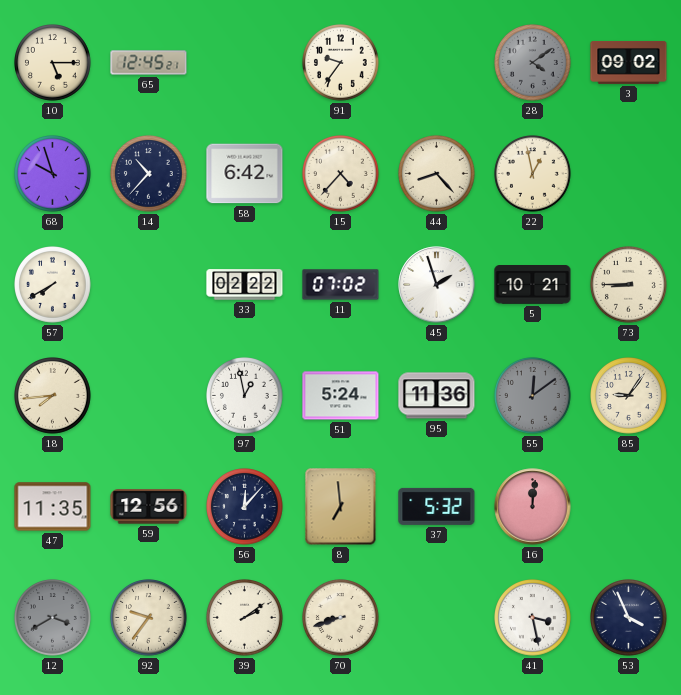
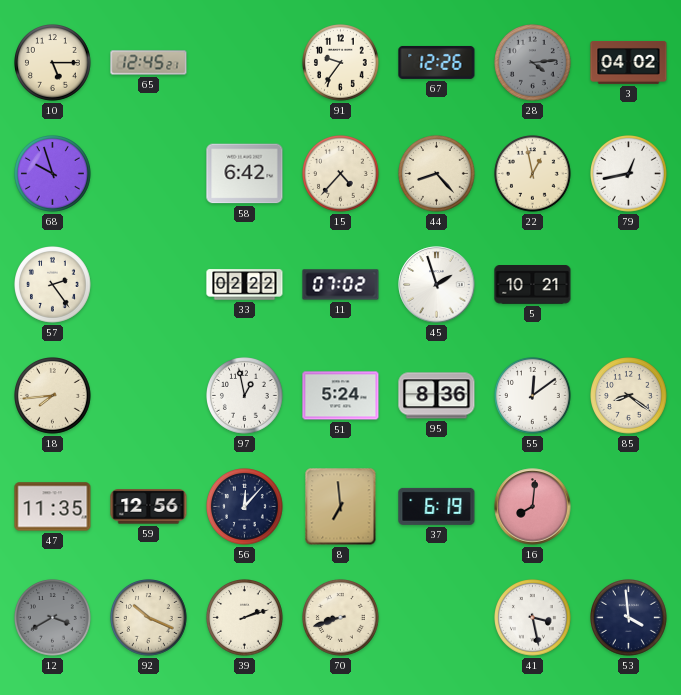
67: none -> 12:26 (437, 62)
28: 4:09 -> 4:14 (533, 63)
3: 09:02 -> 04:02 (629, 63)
14: 10:37 -> none (149, 174)
79: none -> 12:43 (629, 174)
57: 7:40 -> 2:24 (53, 285)
73: 8:45 -> none (629, 285)
95: 11:36 -> 8:36 (437, 396)
55 dial: grey -> white (533, 396)
85: 9:06 -> 8:21 (629, 396)
37: 5:32 -> 6:19 (437, 506)
16: 12:01 -> 8:01 (533, 507)
92: 9:36 -> 10:19 (149, 618)
39: 2:09 -> 2:12 (245, 618)
53: 3:56 -> 3:59 (629, 618)
